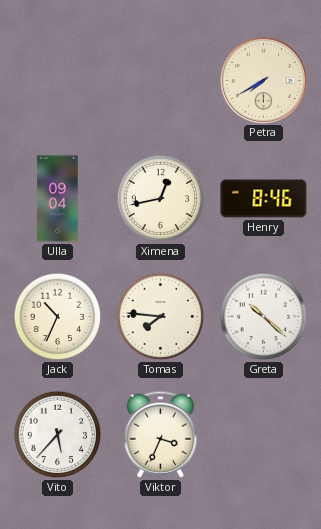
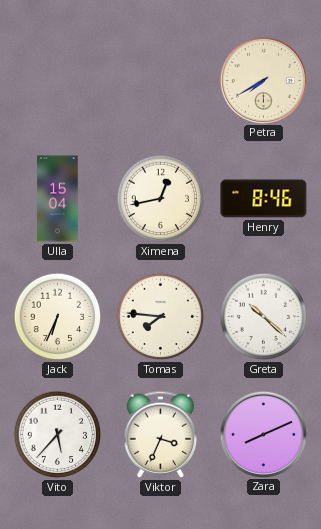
Ulla: 09:04 -> 15:04 (58, 199)
Jack: 10:34 -> 6:34 (58, 317)
Zara: none -> 8:11 (263, 434)
